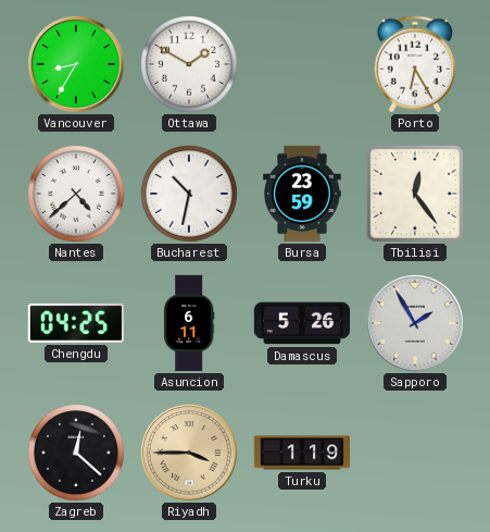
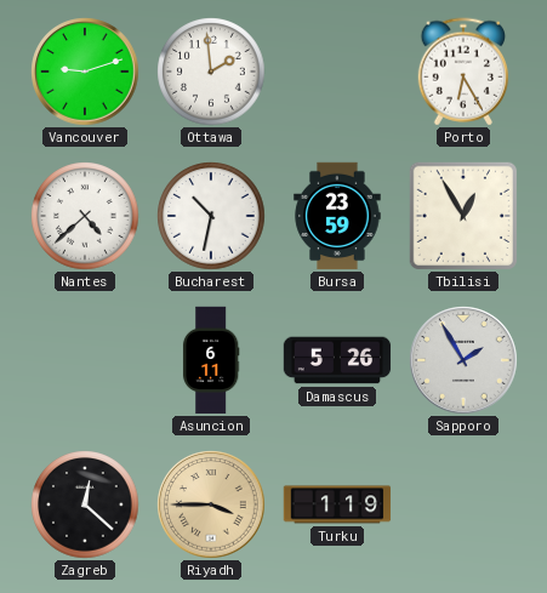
Vancouver: 8:35 -> 9:12 (85, 72)
Ottawa: 1:50 -> 1:59 (211, 72)
Tbilisi: 12:24 -> 12:55 (462, 215)
Chengdu: 04:25 -> none (75, 323)
